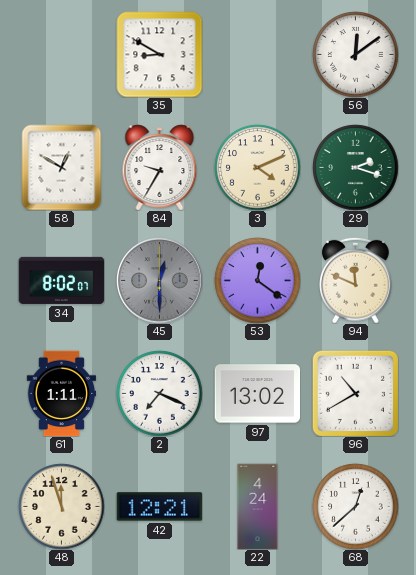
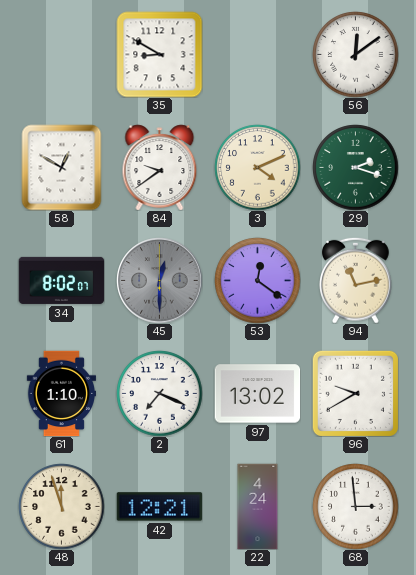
84: 9:35 -> 9:39 (160, 167)
94: 11:49 -> 11:13 (356, 280)
61: 1:11 -> 1:10 (61, 393)
96: 10:40 -> 9:40 (355, 393)
68: 12:38 -> 2:59 (355, 506)
